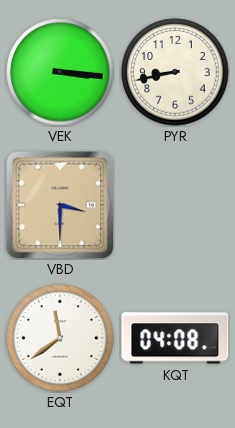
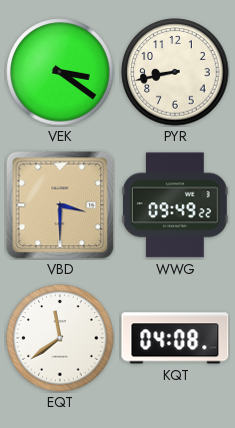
VEK: 3:16 -> 3:21 (60, 72)
WWG: none -> 09:49 (175, 205)
